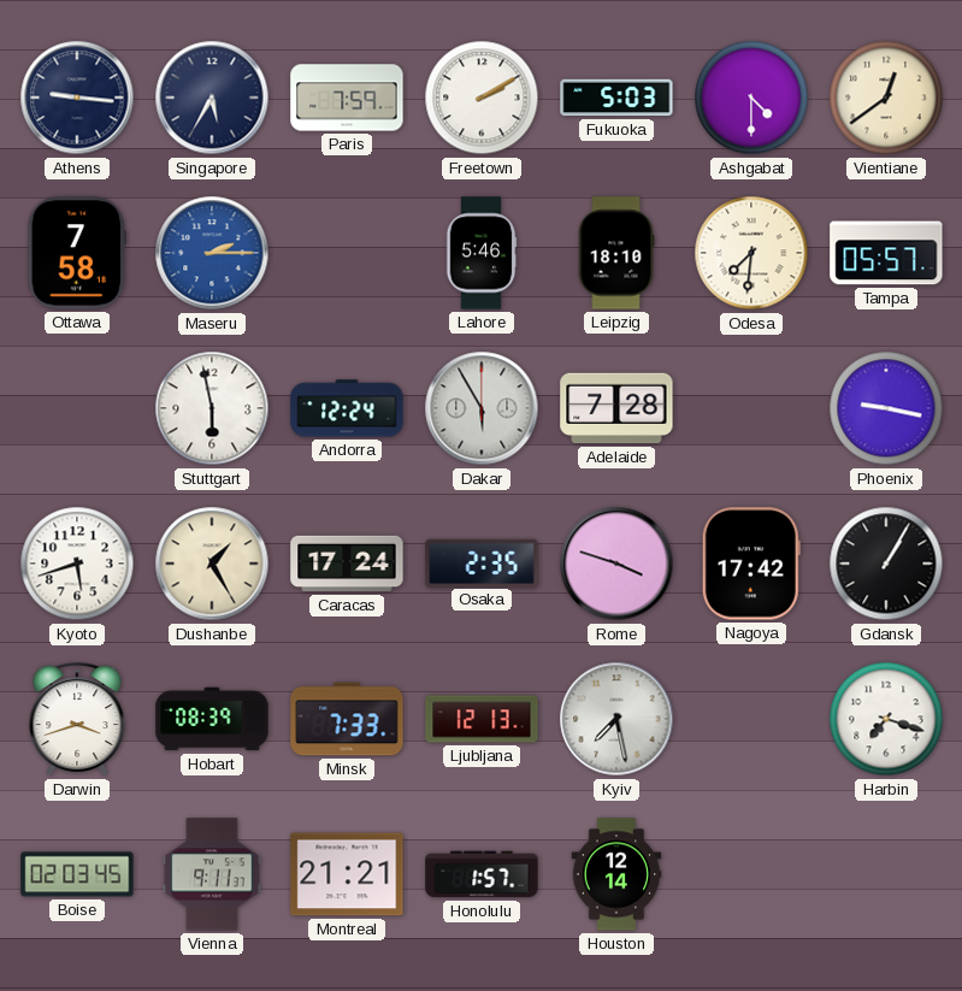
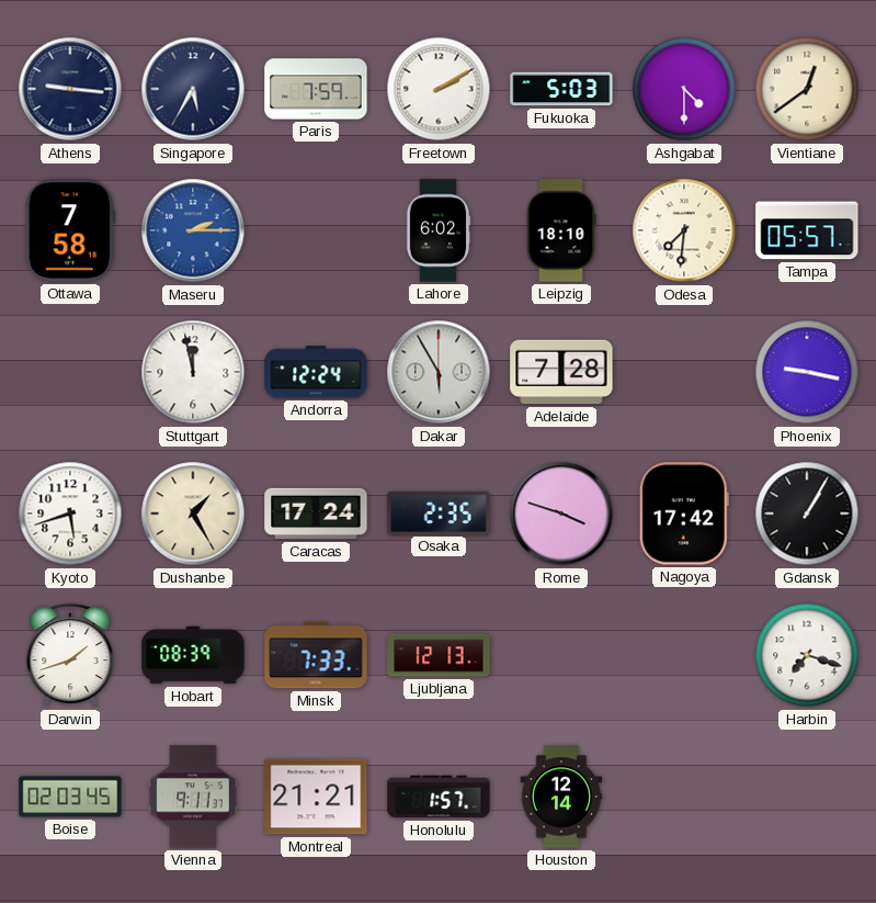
Lahore: 5:46 -> 6:02 (439, 230)
Stuttgart: 5:58 -> 11:58 (193, 372)
Darwin: 3:42 -> 1:42 (70, 656)
Kyiv: 7:28 -> none (616, 719)
